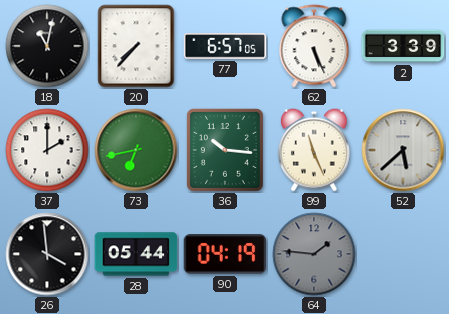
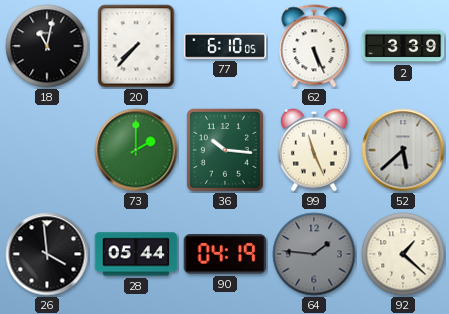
77: 6:57 -> 6:10 (225, 46)
37: 2:00 -> none (47, 150)
73: 6:43 -> 2:00 (136, 150)
92: none -> 1:22 (403, 254)
